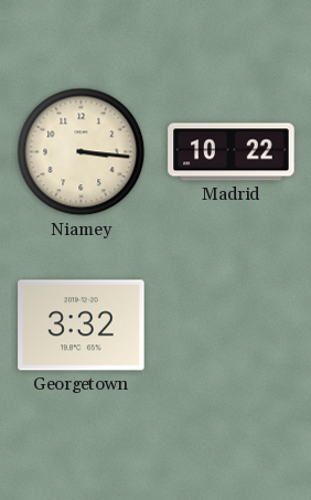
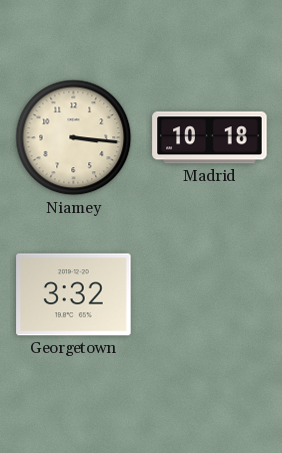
Madrid: 10:22 -> 10:18 (210, 138)
